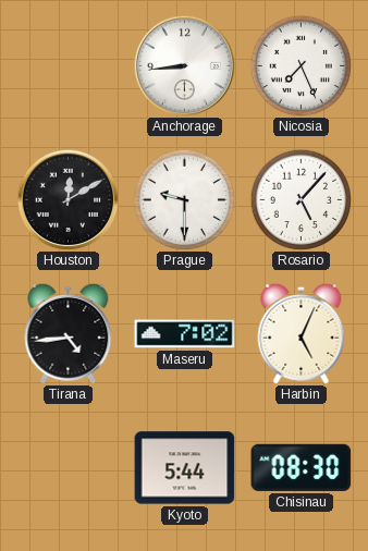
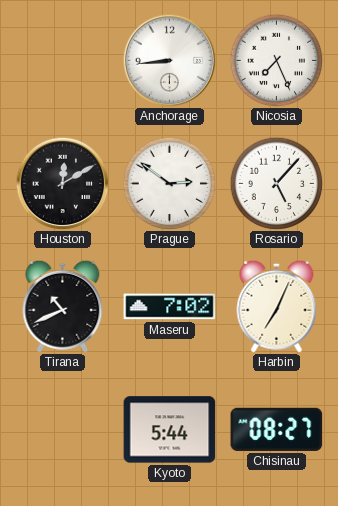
Prague: 9:30 -> 2:51 (169, 183)
Tirana: 4:44 -> 10:41 (63, 306)
Harbin: 5:04 -> 7:04 (277, 306)
Chisinau: 08:30 -> 08:27 (277, 429)
